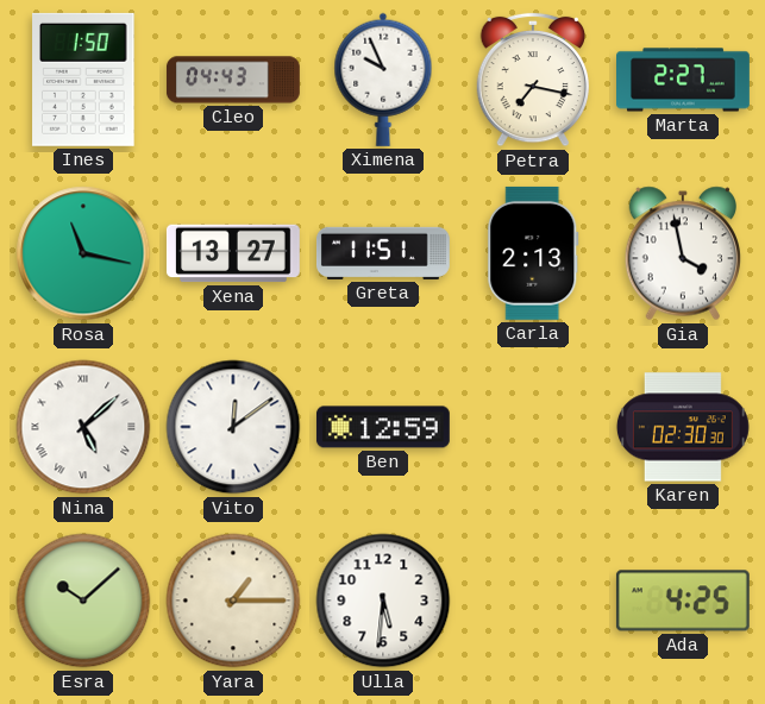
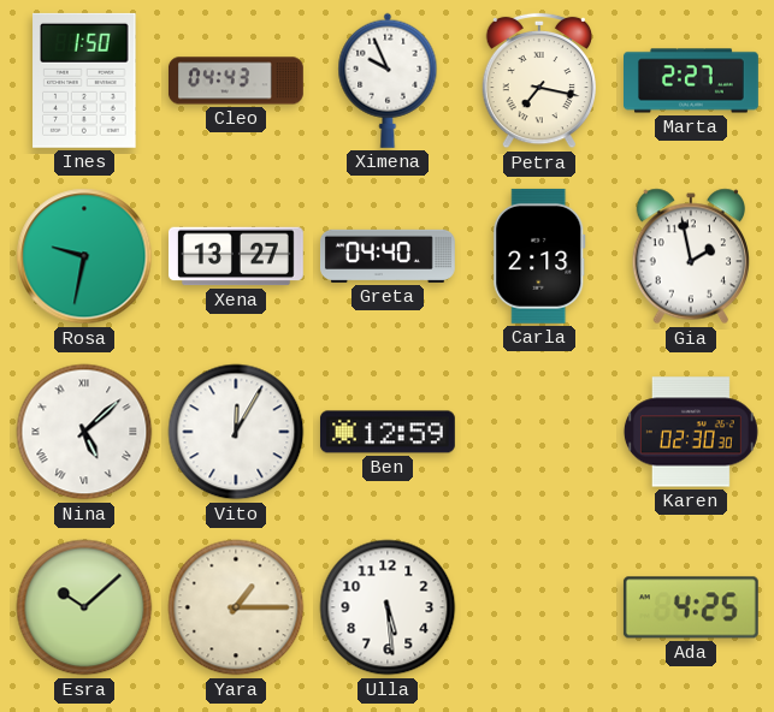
Rosa: 11:17 -> 9:32 (84, 256)
Greta: 11:51 -> 04:40 (389, 256)
Gia: 3:58 -> 1:58 (690, 256)
Vito: 12:09 -> 12:05 (236, 432)
Ulla: 5:31 -> 5:29 (388, 607)
